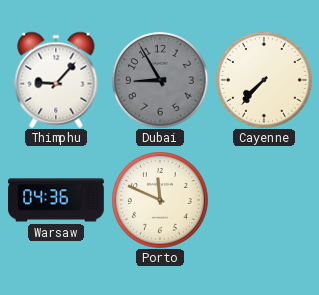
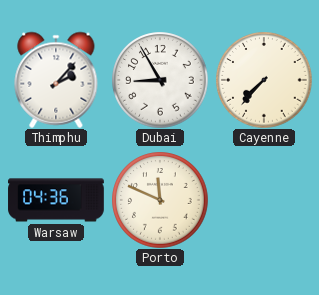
Thimphu: 9:07 -> 2:07 (56, 80)
Dubai dial: grey -> white (160, 80)
